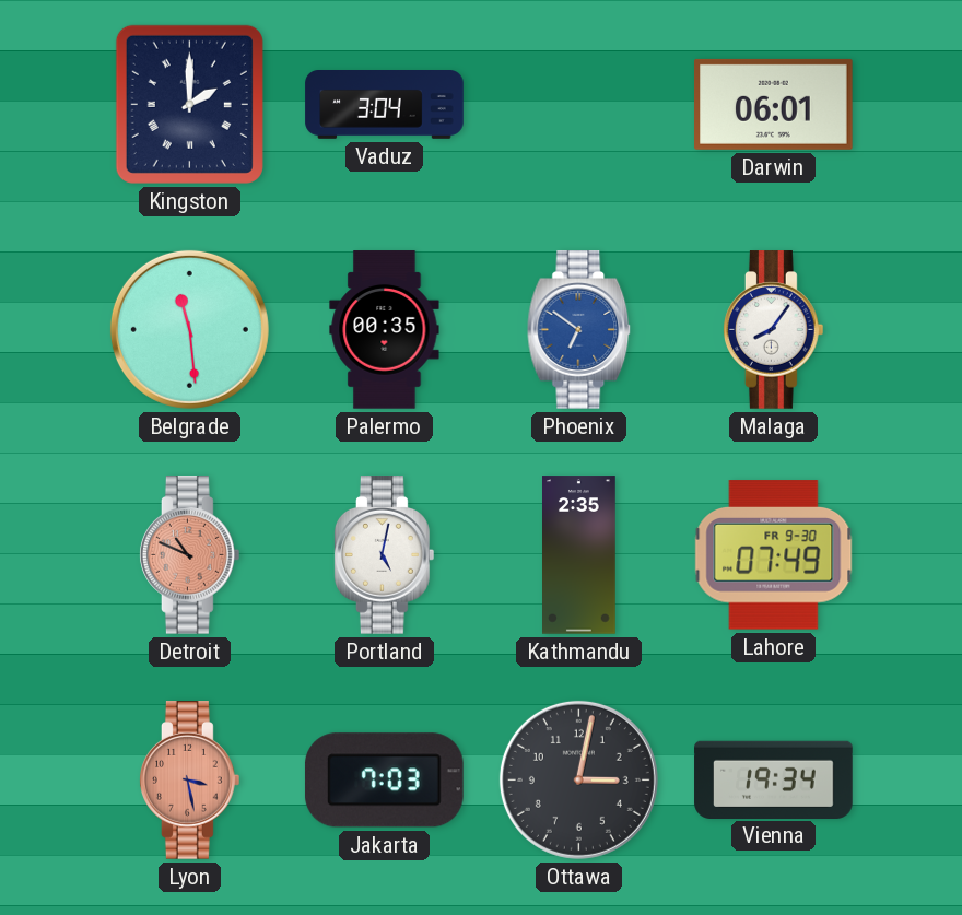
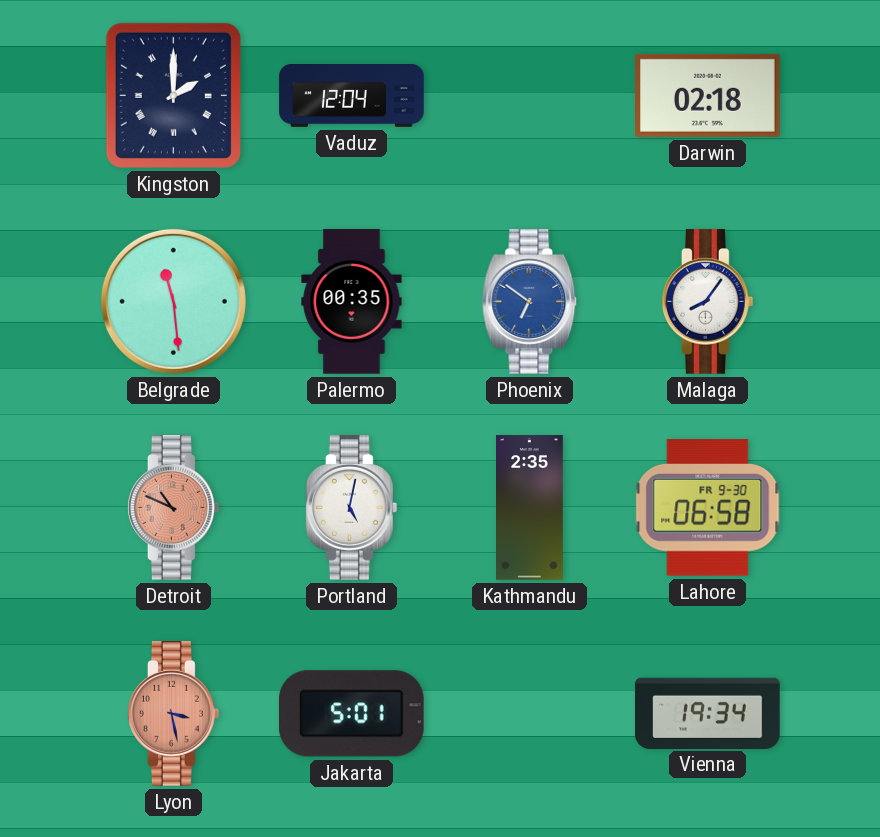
Vaduz: 3:04 -> 12:04 (352, 96)
Darwin: 06:01 -> 02:18 (708, 95)
Lahore: 07:49 -> 06:58 (708, 508)
Jakarta: 7:03 -> 5:01 (351, 714)
Ottawa: 3:02 -> none (578, 779)
